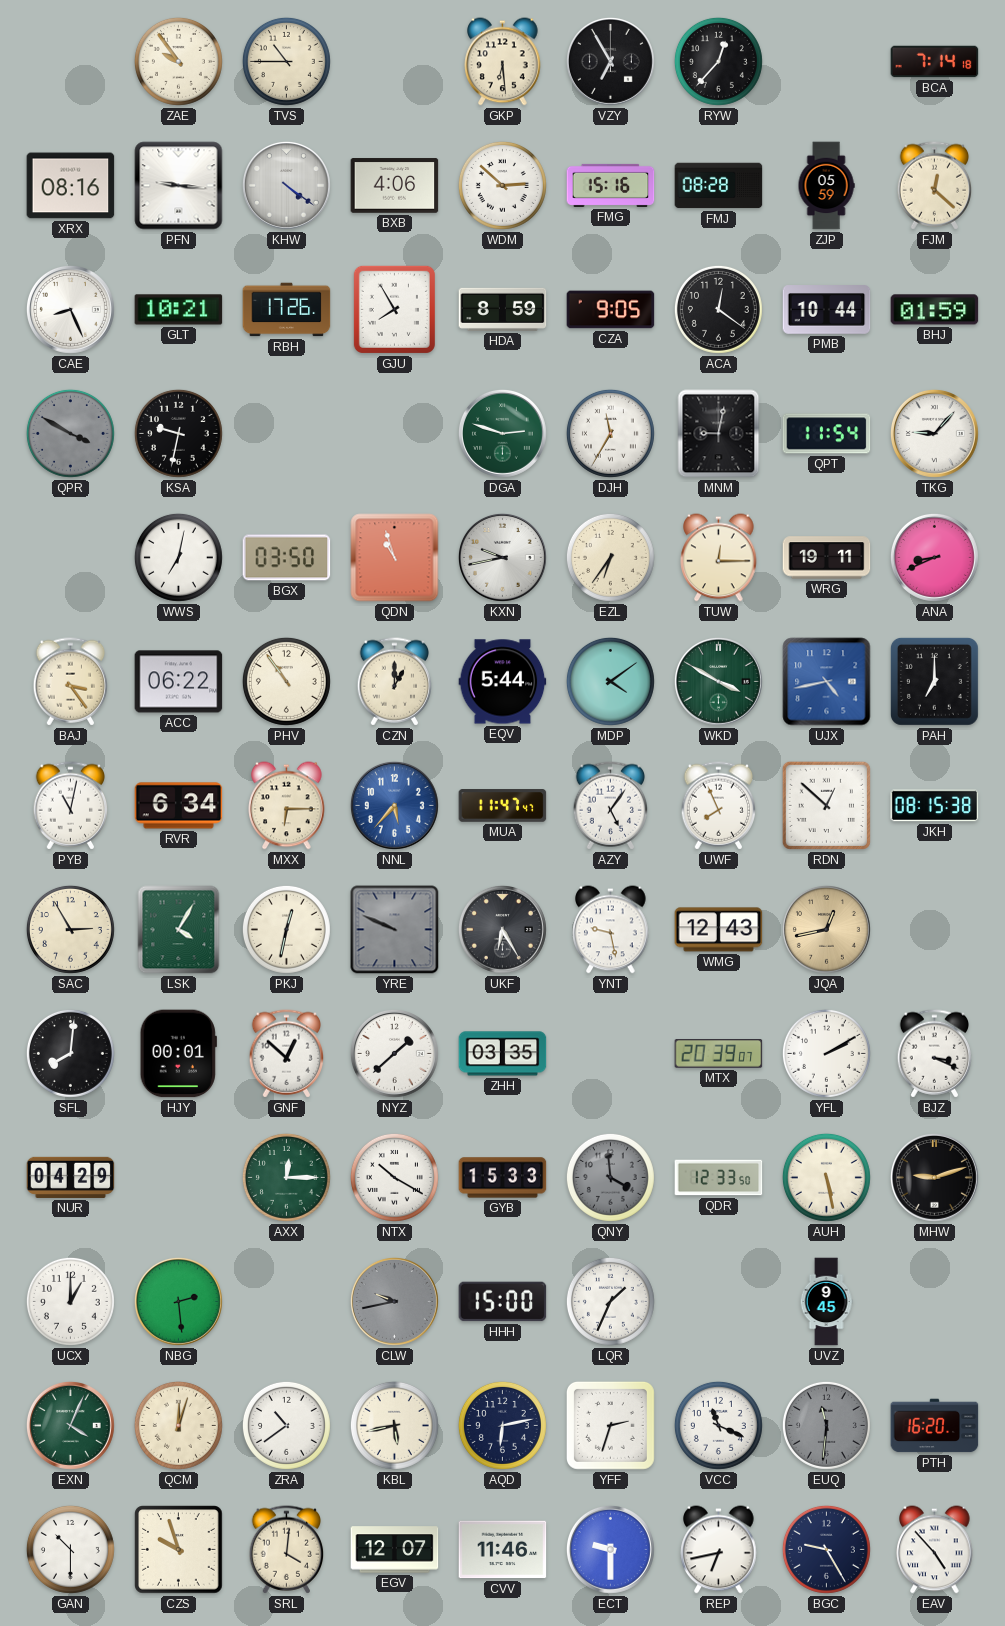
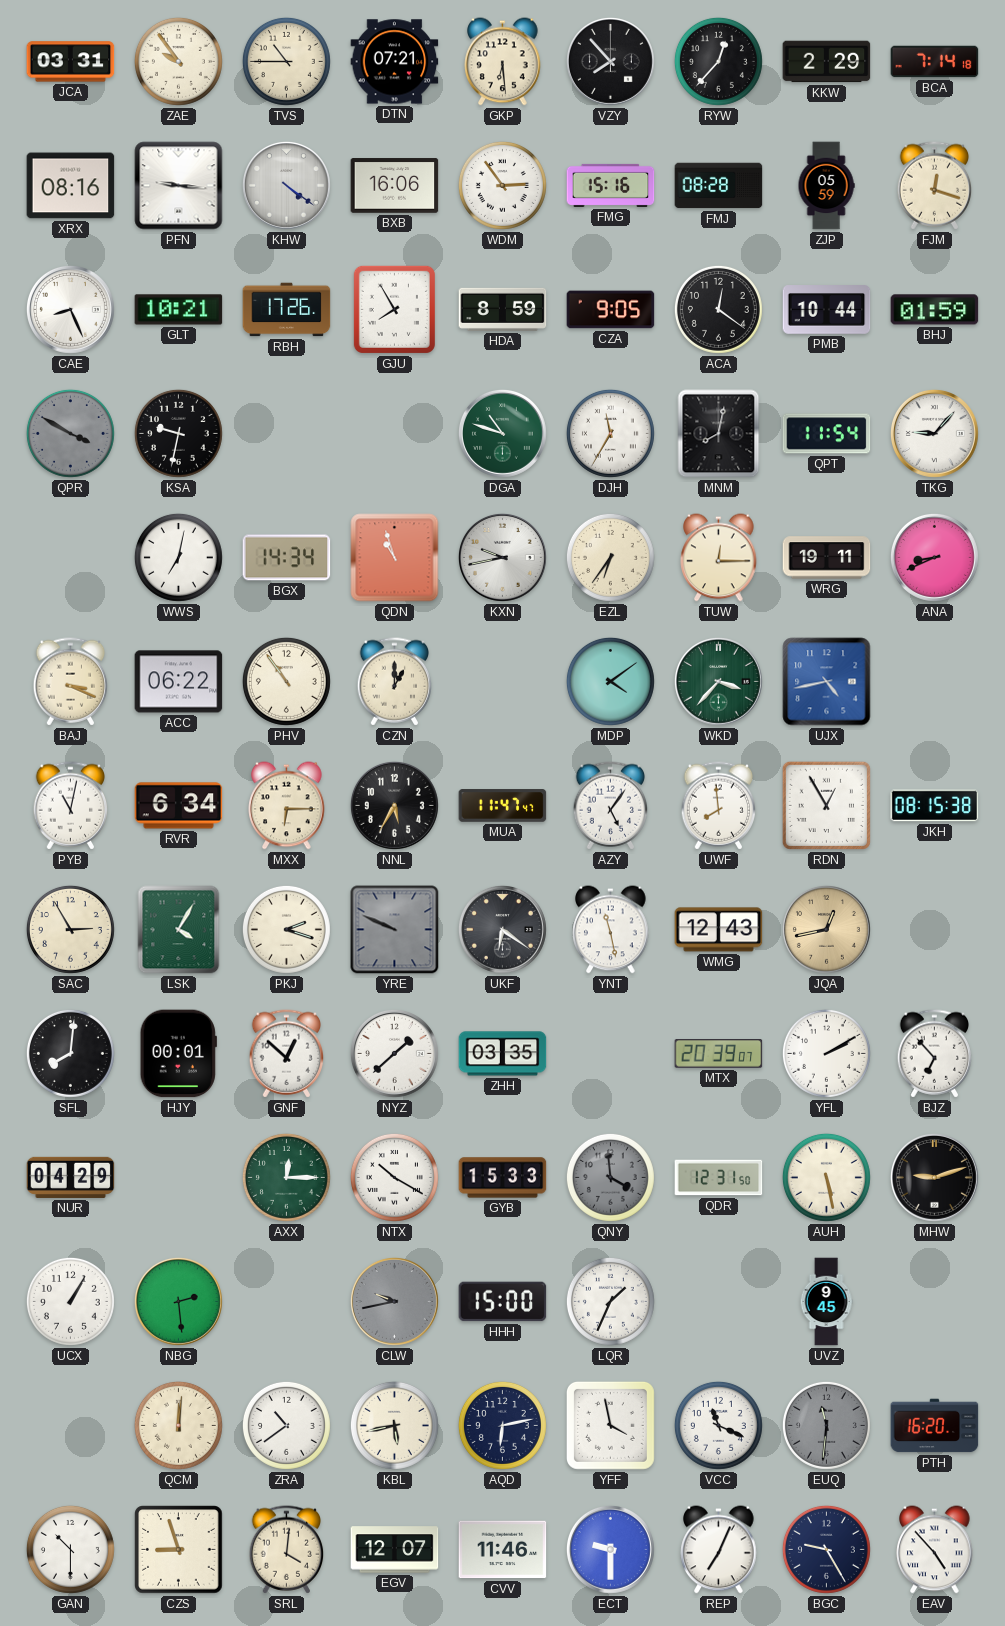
JCA: none -> 03:31 (71, 62)
DTN: none -> 07:21 (395, 62)
VZY: 6:55 -> 7:53 (610, 61)
KKW: none -> 2:29 (827, 62)
BXB: 4:06 -> 16:06 (395, 186)
WDM: 2:52 -> 2:54 (502, 185)
FJM: 12:22 -> 12:18 (935, 186)
DGA: 2:48 -> 10:48 (502, 433)
MNM: 9:02 -> 8:02 (719, 434)
BGX: 03:50 -> 14:34 (287, 558)
BAJ: 3:24 -> 3:19 (71, 682)
EQV: 5:44 -> none (503, 682)
WKD: 3:50 -> 3:37 (718, 681)
PAH: 7:00 -> none (934, 681)
NNL: 5:37 -> 5:35 (394, 805)
NNL dial: blue -> black (394, 805)
UWF: 7:56 -> 7:59 (719, 806)
RDN: 12:52 -> 12:55 (826, 805)
PKJ: 12:32 -> 2:18 (286, 929)
UKF: 6:25 -> 6:21 (502, 929)
YNT: 9:28 -> 11:28 (611, 930)
BJZ: 3:19 -> 6:53 (935, 1054)
QDR: 12:33 -> 12:31 (719, 1178)
UCX: 1:00 -> 1:05 (70, 1301)
EXN: 4:04 -> none (70, 1425)
QCM: 12:03 -> 12:01 (178, 1425)
YFF: 2:33 -> 3:58 (610, 1425)
CZS: 9:57 -> 8:57 (179, 1550)
REP: 6:43 -> 7:04 (719, 1550)
